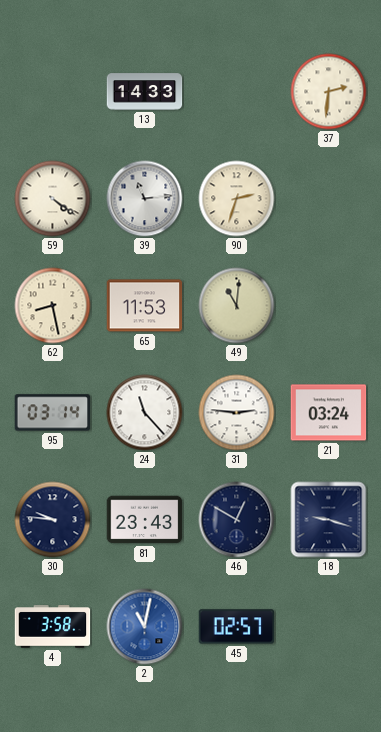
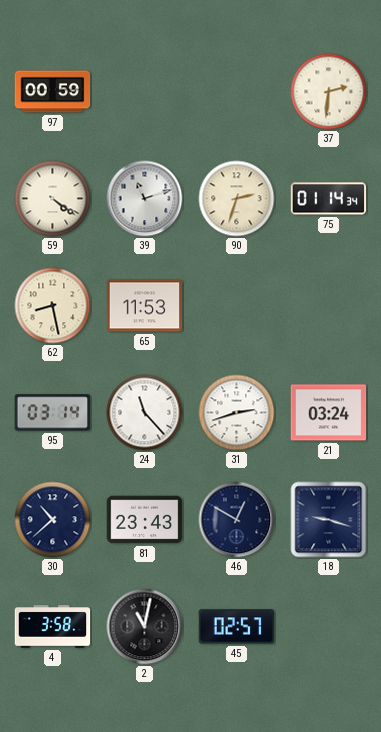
97: none -> 00:59 (53, 92)
13: 14:33 -> none (145, 92)
39: 11:14 -> 11:12 (145, 199)
75: none -> 01:14 (329, 199)
49: 11:01 -> none (237, 306)
31: 2:46 -> 2:42 (237, 413)
30: 9:46 -> 10:38 (53, 520)
2 dial: blue -> black (145, 627)
